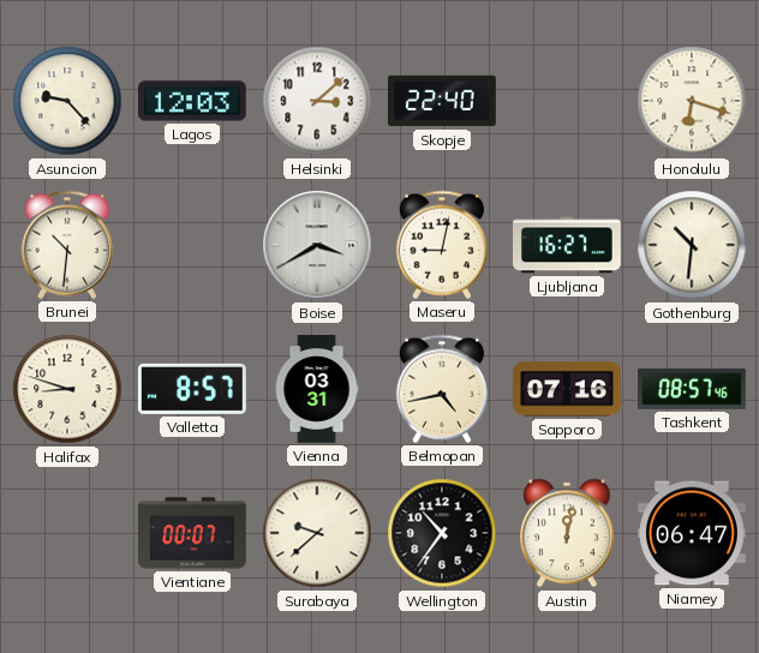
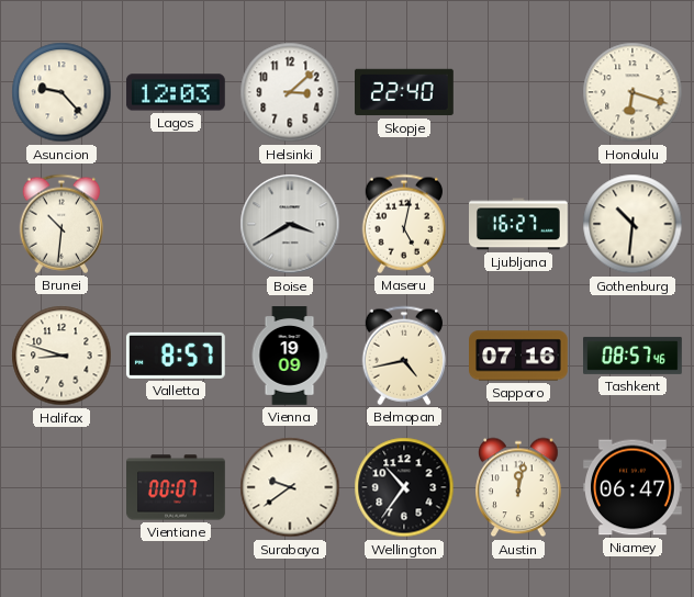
Maseru: 9:02 -> 5:02 (404, 224)
Vienna: 03:31 -> 19:09 (290, 356)
Surabaya: 9:38 -> 9:39 (290, 487)
